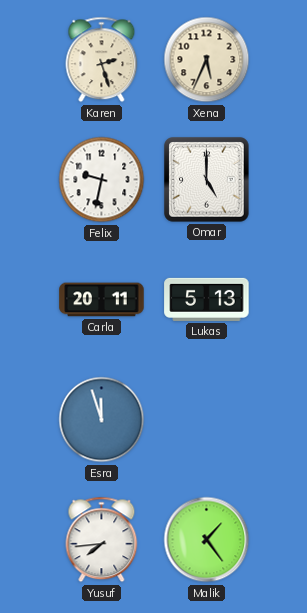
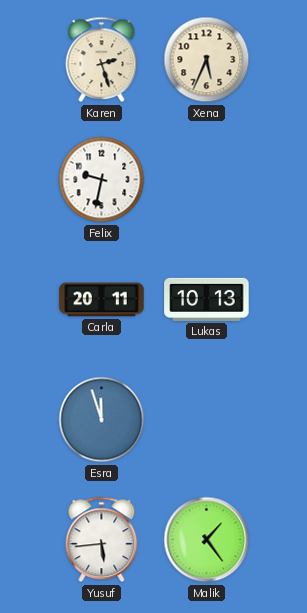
Omar: 5:00 -> none (207, 180)
Lukas: 5:13 -> 10:13 (207, 299)
Yusuf: 7:44 -> 5:44 (102, 540)
